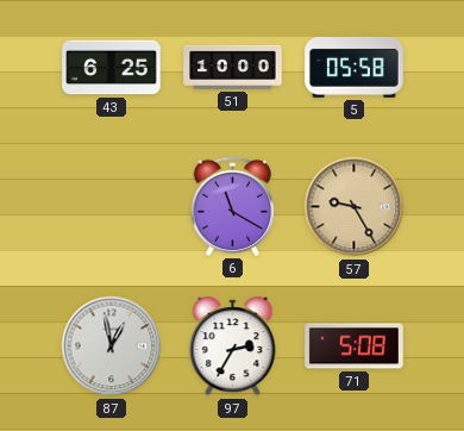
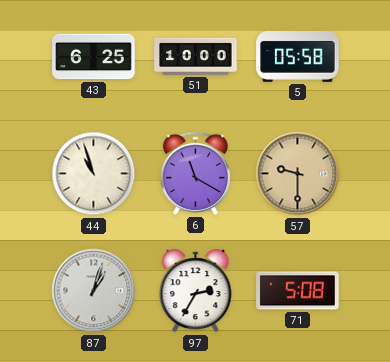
44: none -> 10:57 (94, 174)
57: 9:25 -> 9:30 (298, 174)
87: 12:58 -> 1:03 (94, 291)
